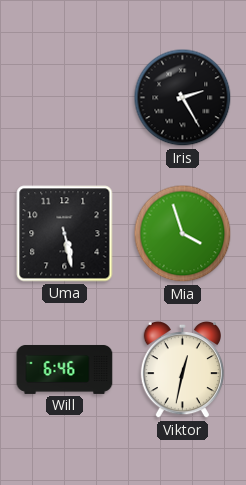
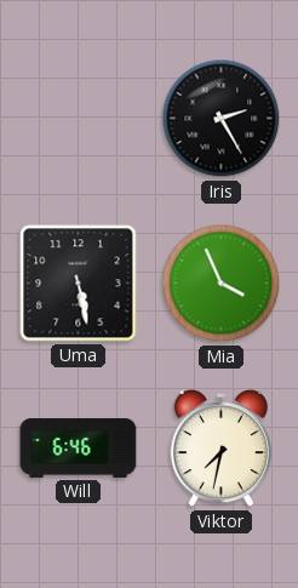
Mia: 3:57 -> 3:56 (222, 284)
Viktor: 12:32 -> 7:32 (220, 449)
